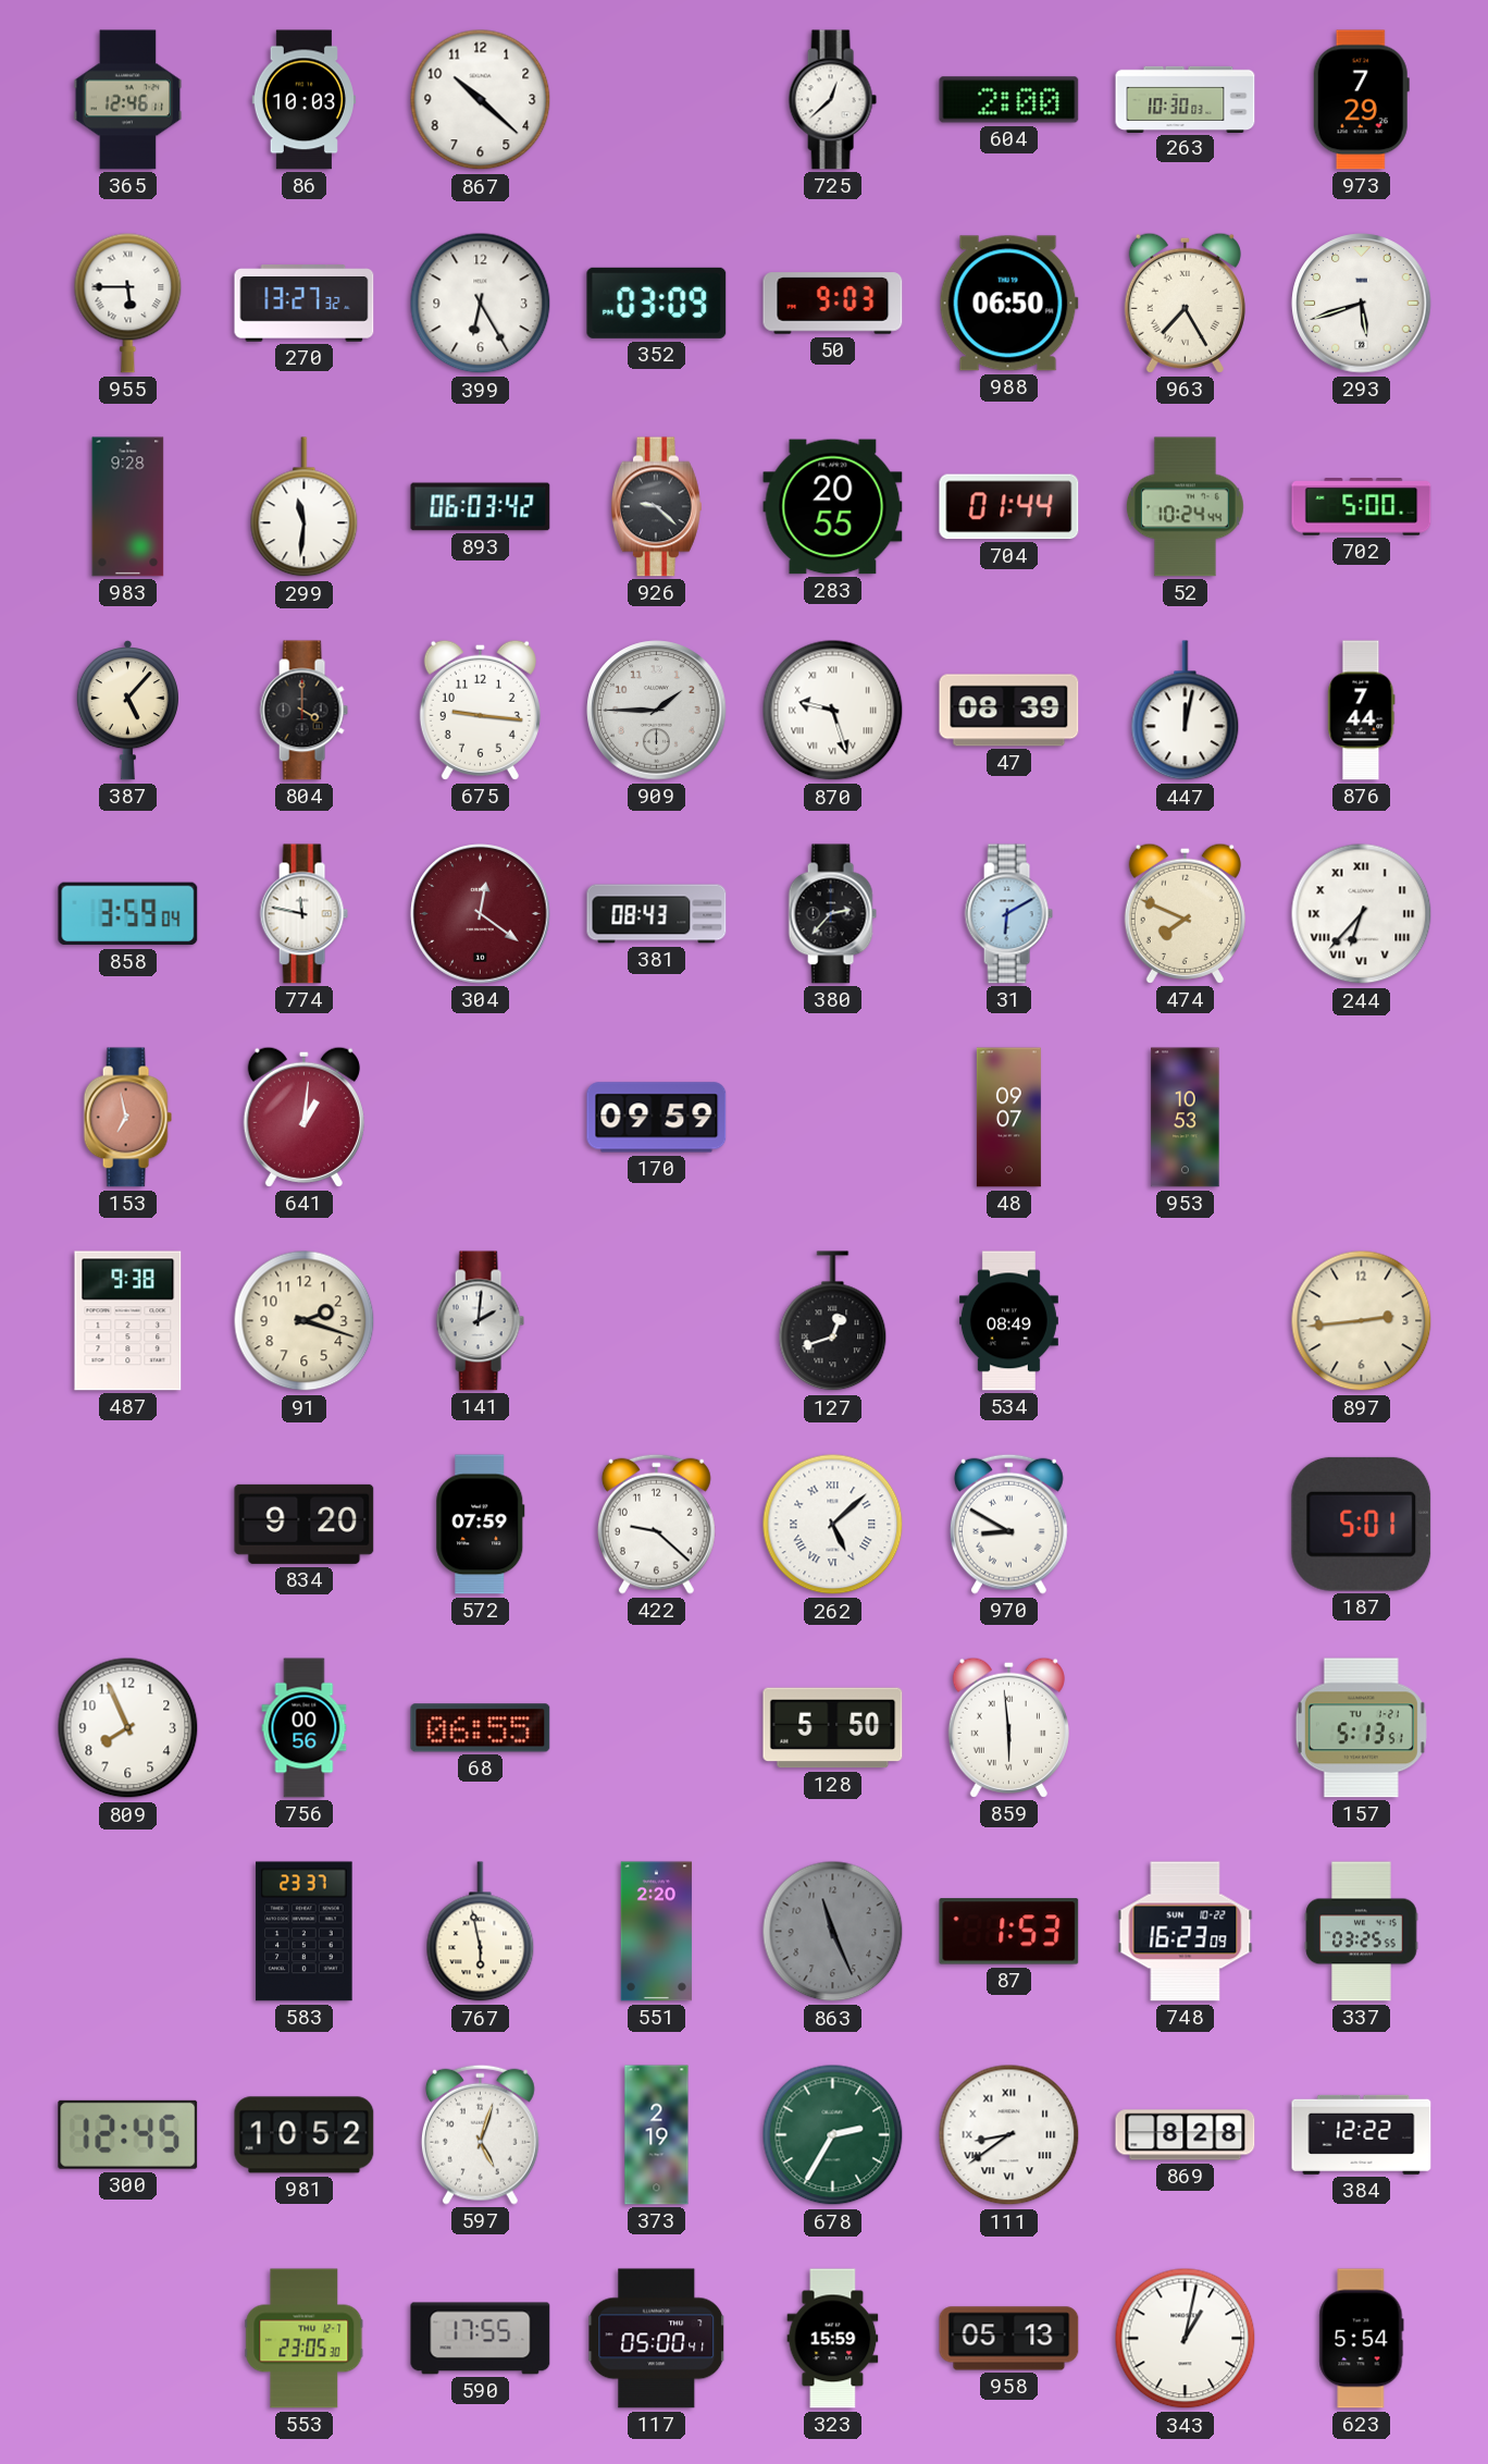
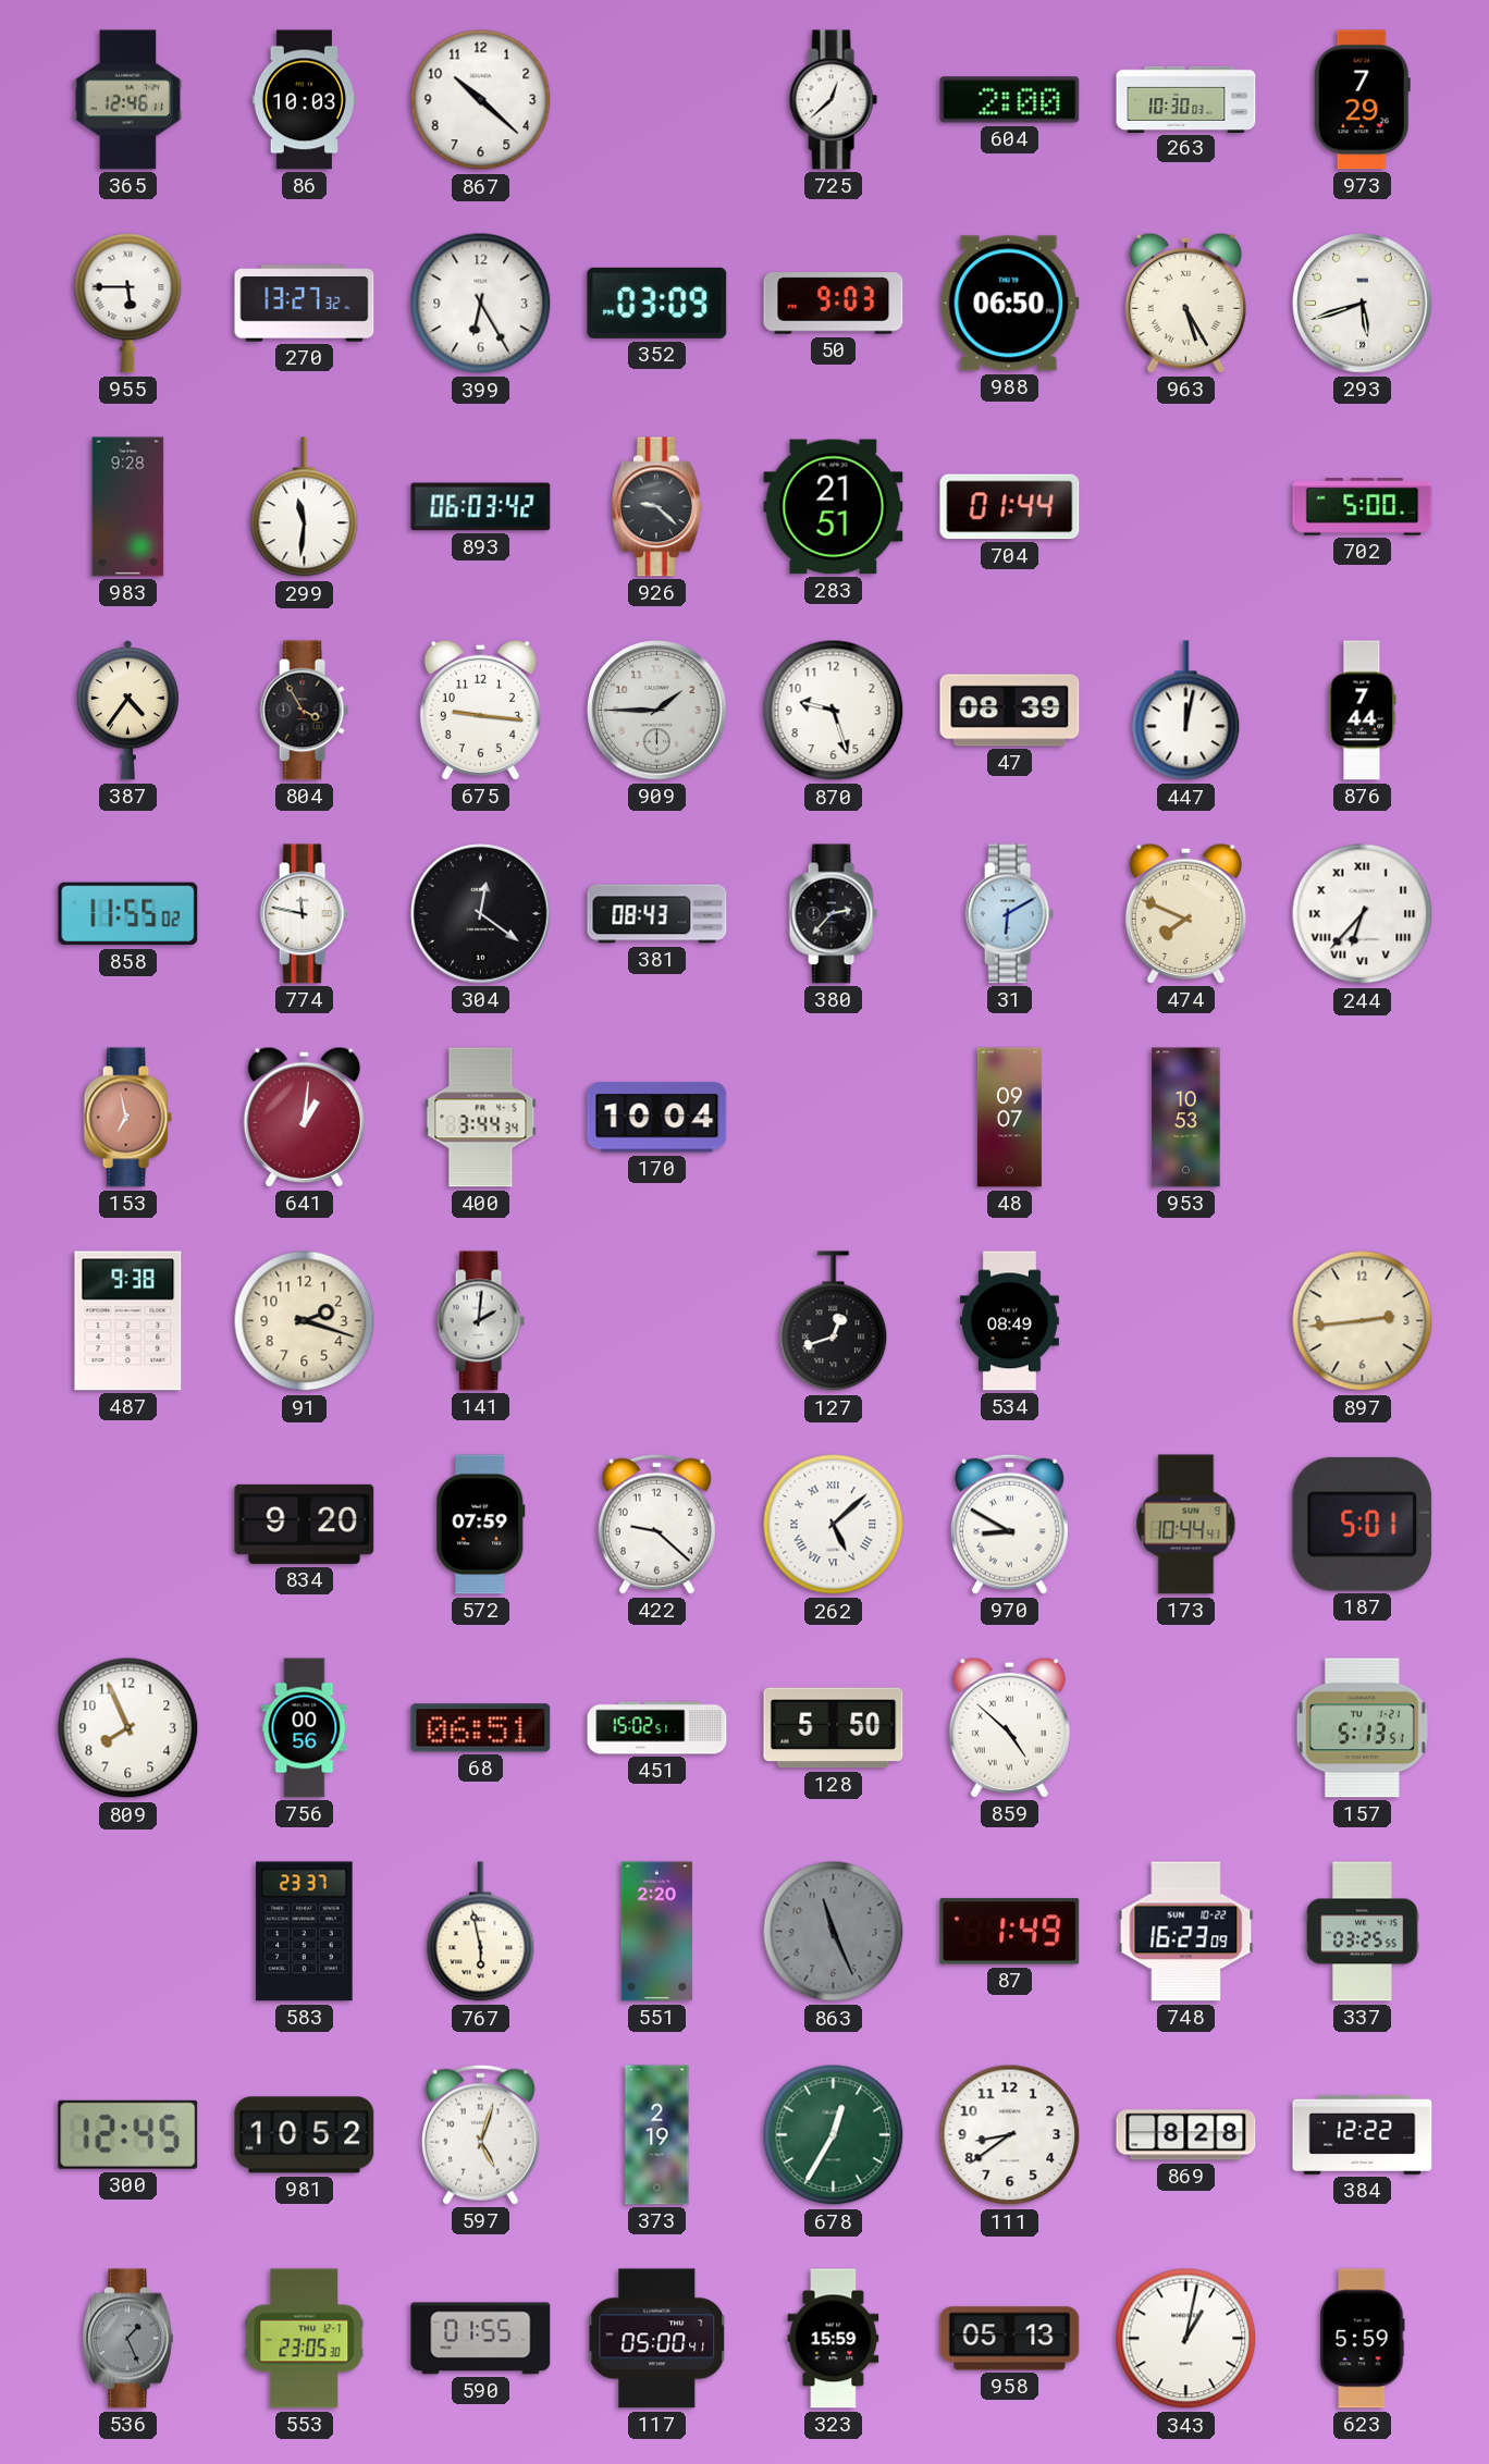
963: 7:25 -> 5:25 (1185, 303)
283: 20:55 -> 21:51 (834, 507)
52: 10:24 -> none (1185, 507)
387: 5:07 -> 4:36 (127, 710)
804: 4:00 -> 3:55 (304, 711)
870 numerals: Roman -> Arabic (834, 711)
858: 3:59 -> 11:55 (128, 914)
304 dial: burgundy -> black (481, 914)
400: none -> 3:44 (481, 1118)
170: 09:59 -> 10:04 (657, 1118)
173: none -> 10:44 (1186, 1525)
68: 06:55 -> 06:51 (481, 1728)
451: none -> 15:02 (657, 1728)
859: 5:59 -> 4:52 (1009, 1727)
87: 1:53 -> 1:49 (1010, 1932)
678: 2:35 -> 12:35 (834, 2135)
111 numerals: Roman -> Arabic (1010, 2135)
536: none -> 1:26 (127, 2339)
590: 17:55 -> 01:55 (481, 2339)
623: 5:54 -> 5:59 (1363, 2339)
